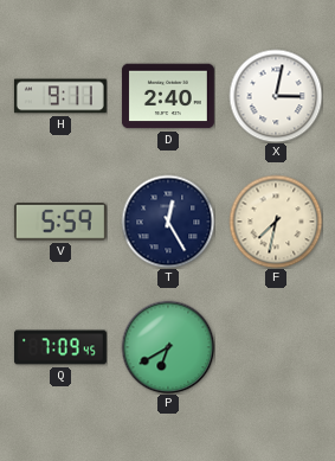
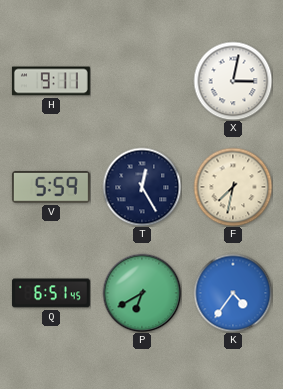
D: 2:40 -> none (168, 96)
Q: 7:09 -> 6:51 (51, 293)
K: none -> 4:36 (233, 293)
